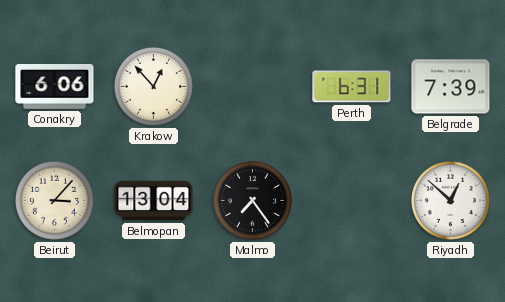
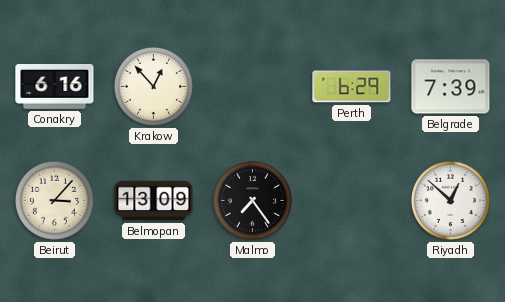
Conakry: 6:06 -> 6:16 (55, 87)
Perth: 6:31 -> 6:29 (352, 87)
Belmopan: 13:04 -> 13:09 (154, 201)
